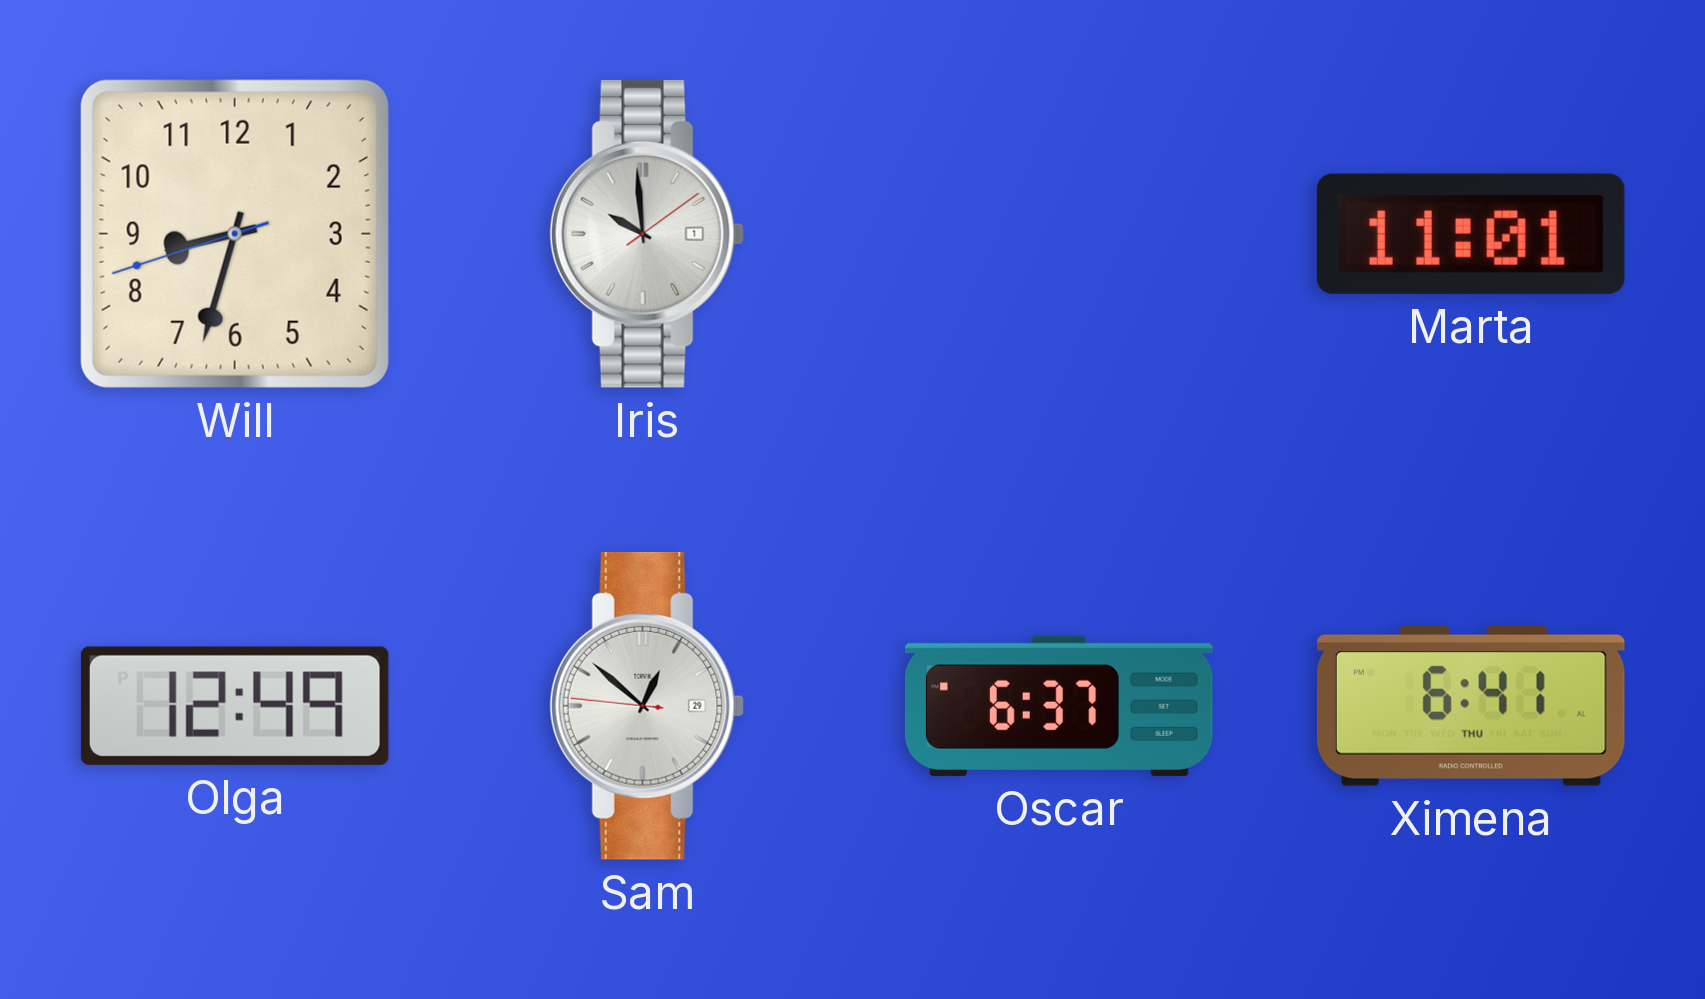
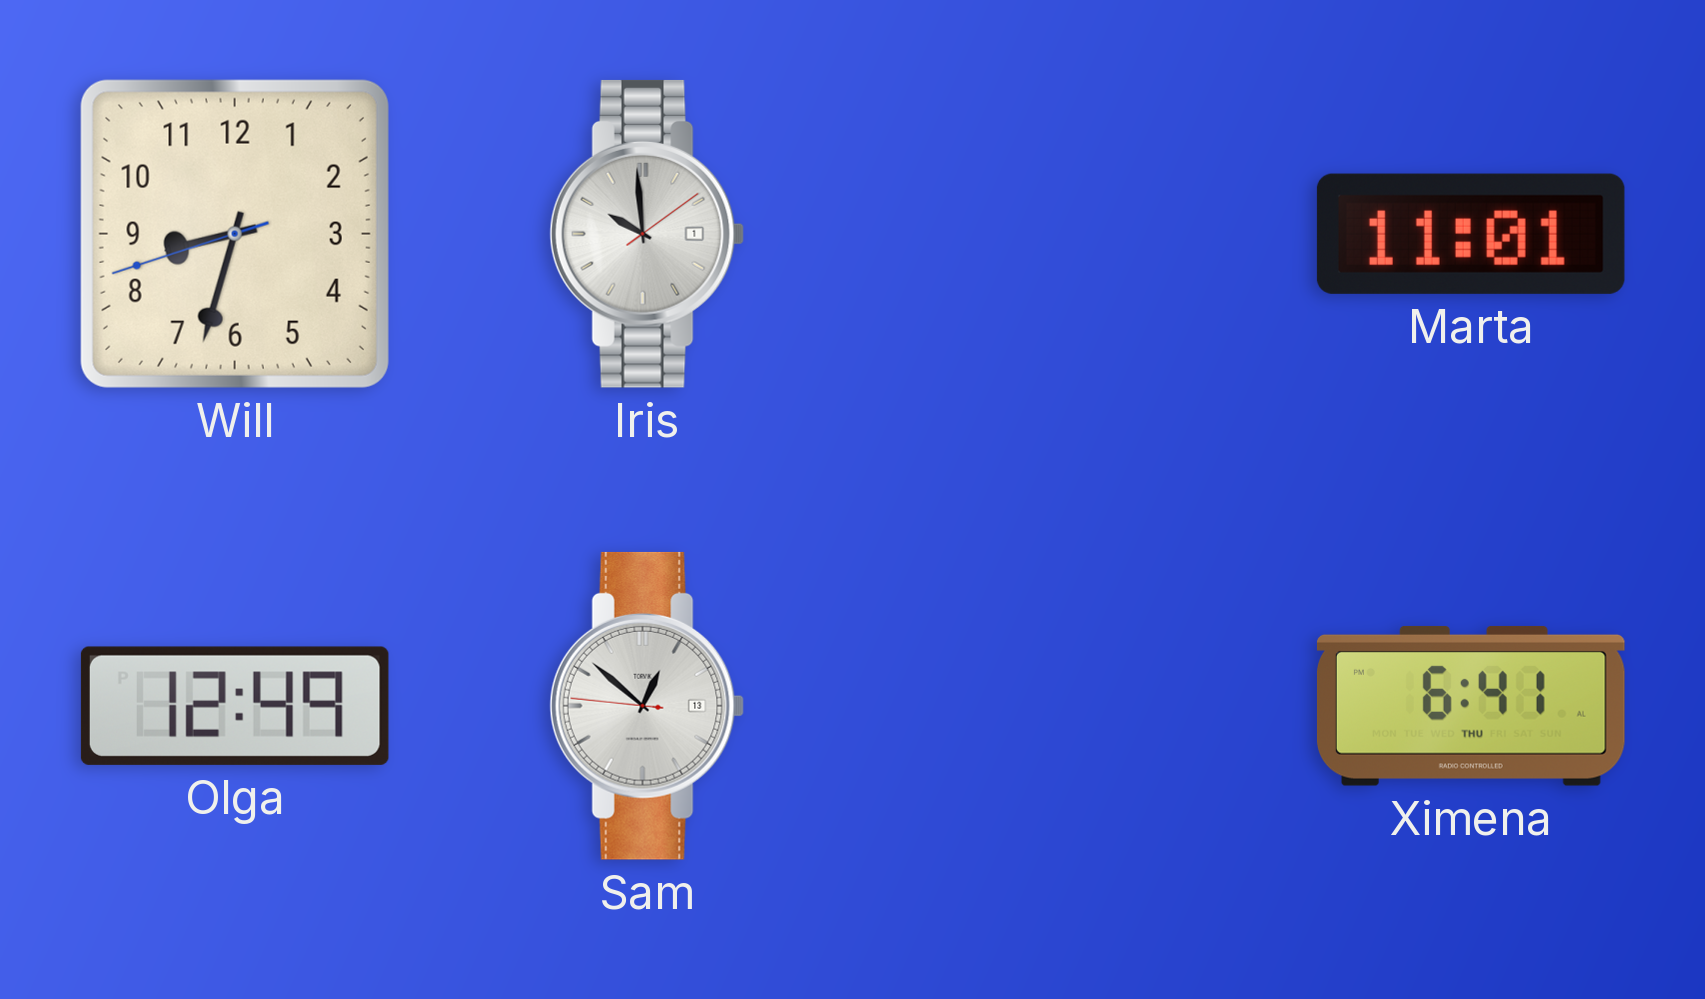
Sam date: 29 -> 13 (647, 706)
Oscar: 6:37 -> none (1059, 706)
